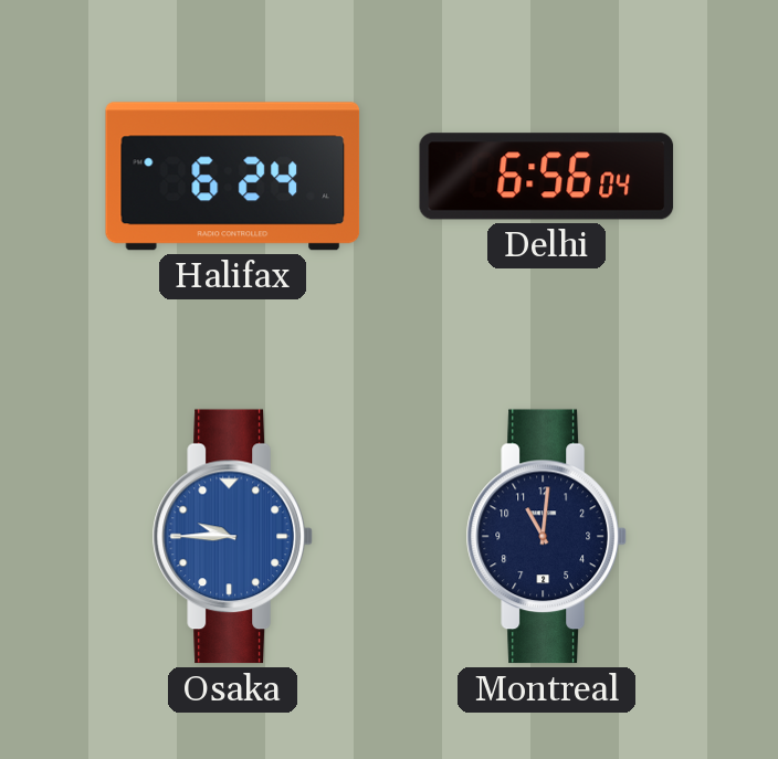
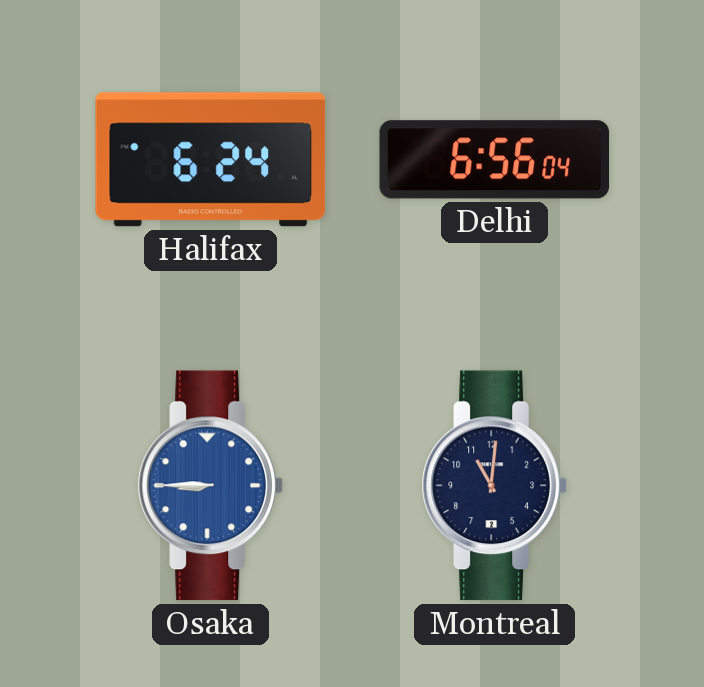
Osaka: 9:45 -> 8:45 (210, 486)
